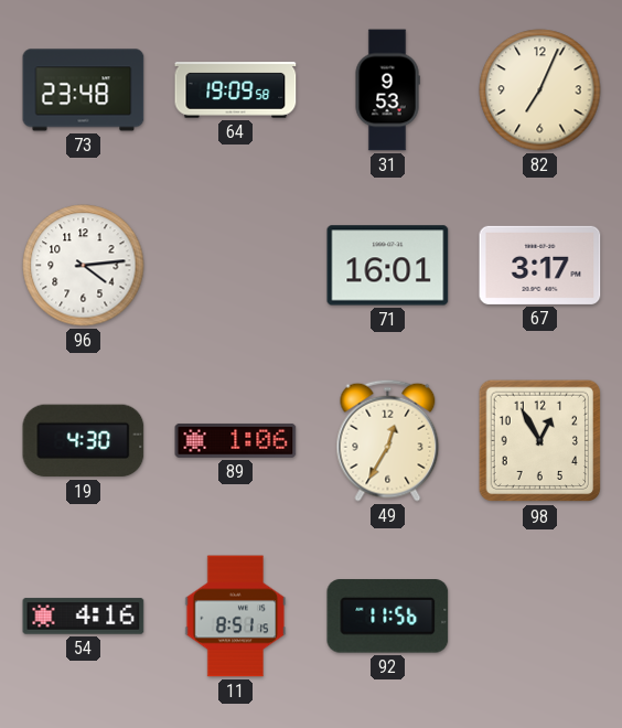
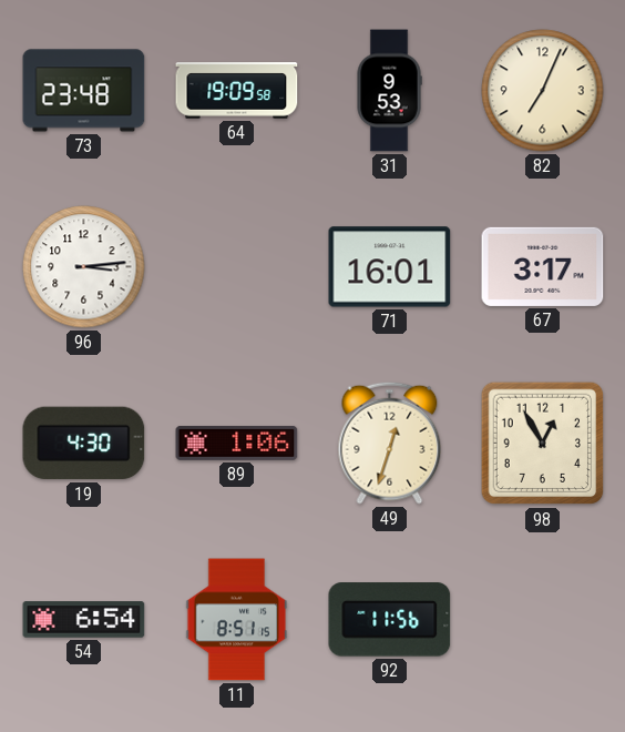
96: 4:14 -> 3:14 (84, 267)
49: 12:35 -> 12:33 (390, 443)
54: 4:16 -> 6:54 (84, 620)
